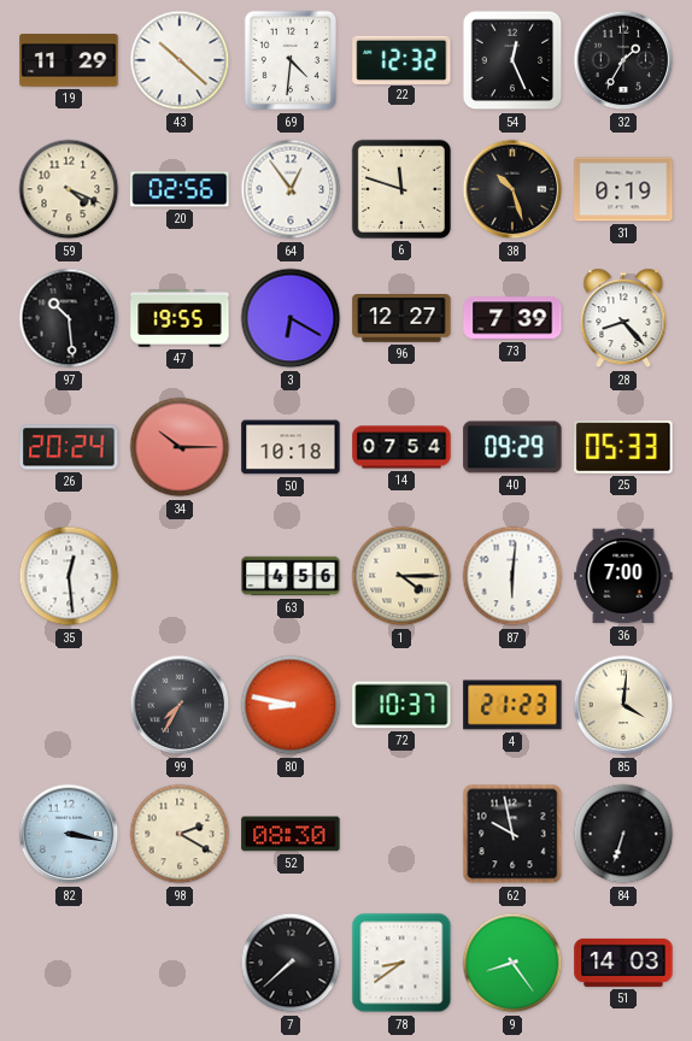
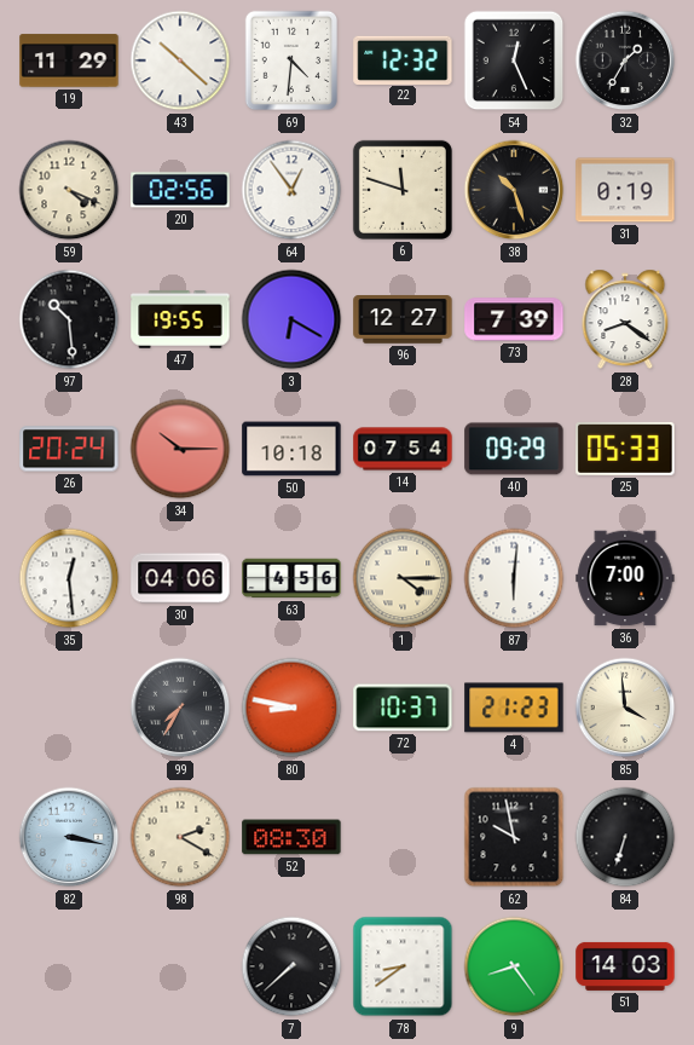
28: 8:23 -> 8:21 (625, 319)
30: none -> 04:06 (180, 578)
85: 4:01 -> 3:59 (625, 708)
